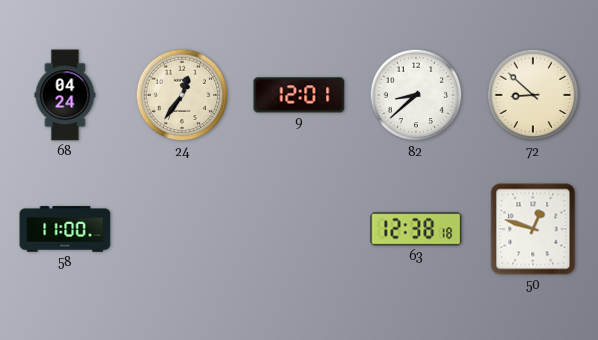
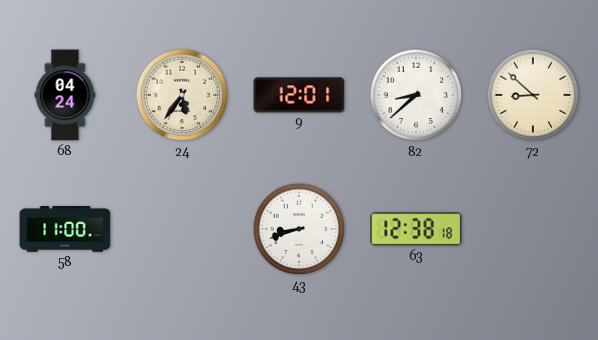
24: 12:36 -> 5:36 (182, 95)
43: none -> 8:42 (299, 229)
50: 12:48 -> none (533, 229)
